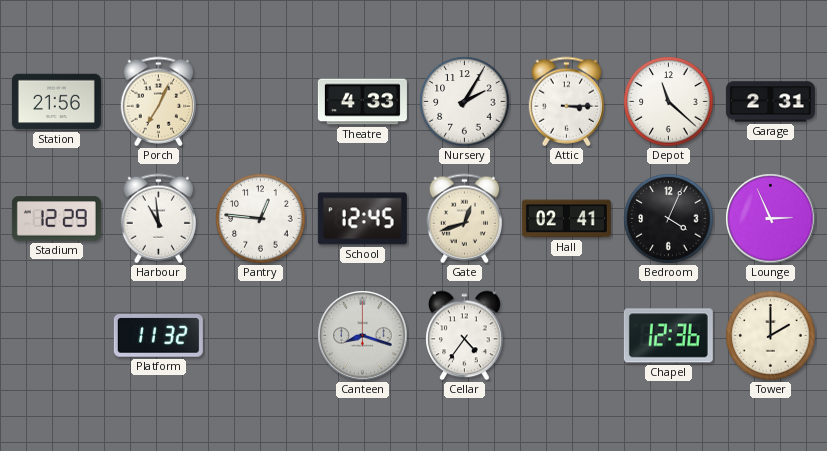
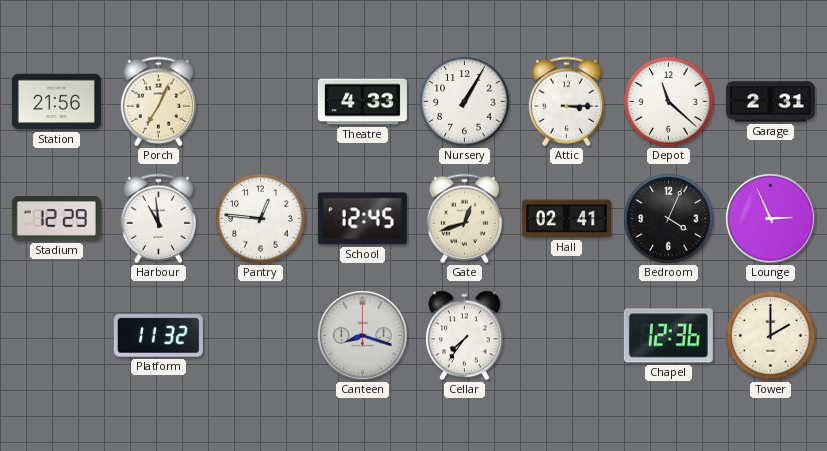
Nursery: 2:05 -> 1:05 (465, 102)
Cellar: 4:36 -> 7:36 (465, 336)
